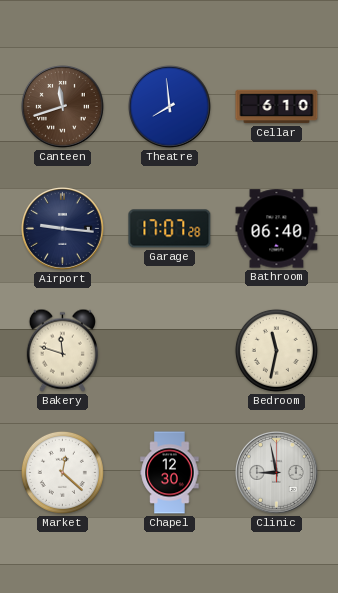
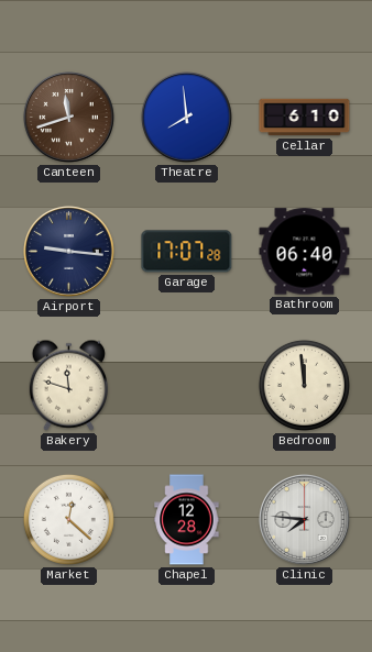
Bedroom: 11:32 -> 11:59 (304, 385)
Chapel: 12:30 -> 12:28 (187, 520)
Clinic: 8:58 -> 7:46 (305, 520)
